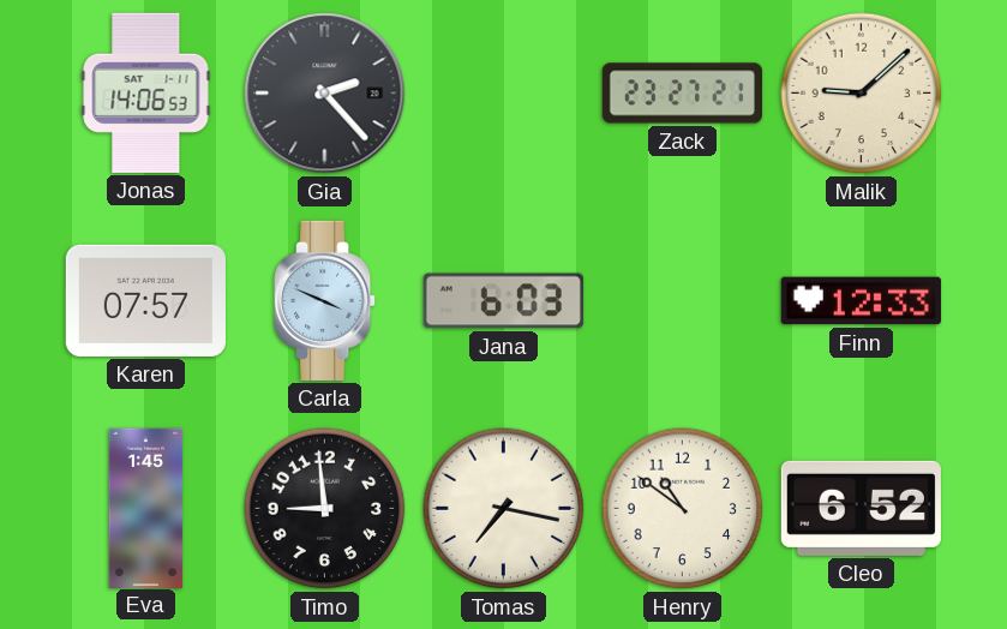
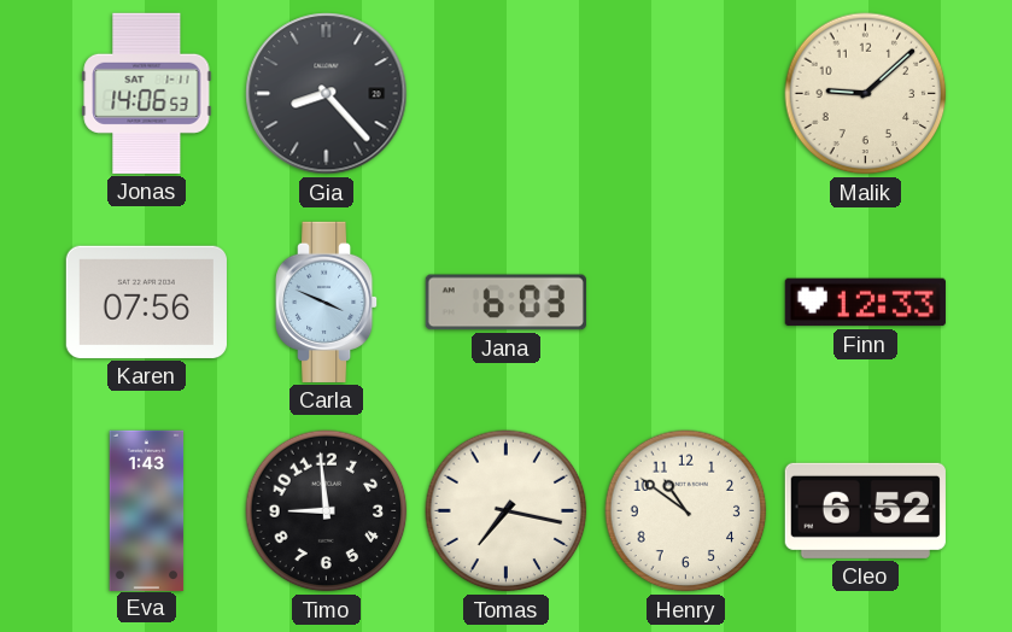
Gia: 2:23 -> 8:23 (327, 94)
Zack: 23:27 -> none (682, 94)
Karen: 07:57 -> 07:56 (146, 302)
Eva: 1:45 -> 1:43 (147, 510)
